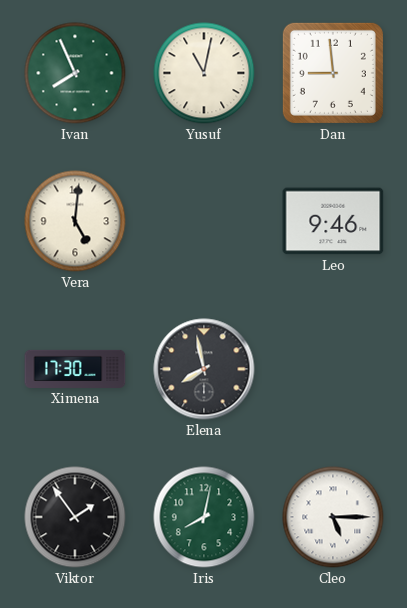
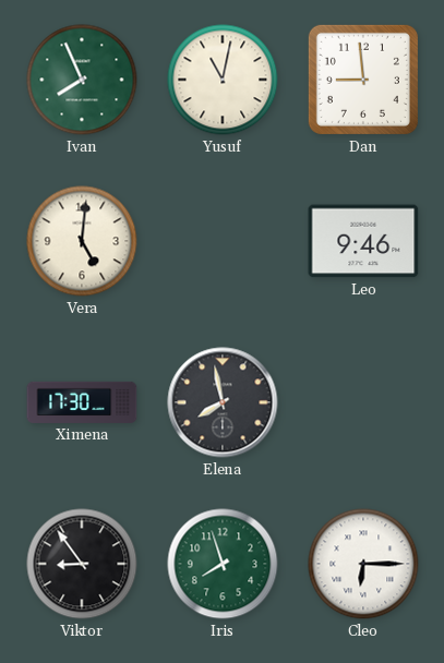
Viktor: 1:54 -> 8:54 (82, 564)
Iris: 8:02 -> 7:57 (223, 564)
Cleo: 5:15 -> 6:15 (363, 564)
